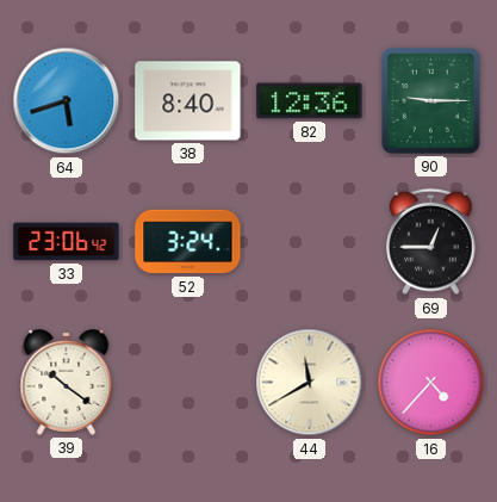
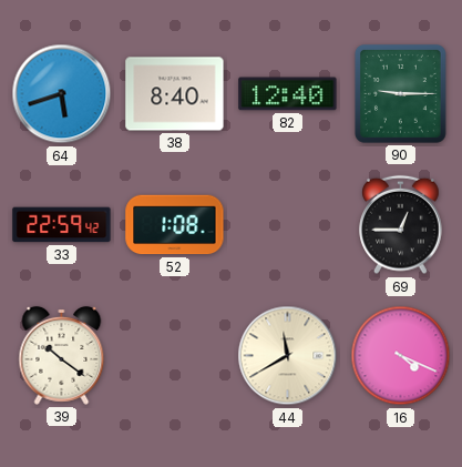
82: 12:36 -> 12:40 (288, 94)
33: 23:06 -> 22:59 (62, 225)
52: 3:24 -> 1:08 (175, 225)
16: 4:37 -> 4:19 (401, 356)
